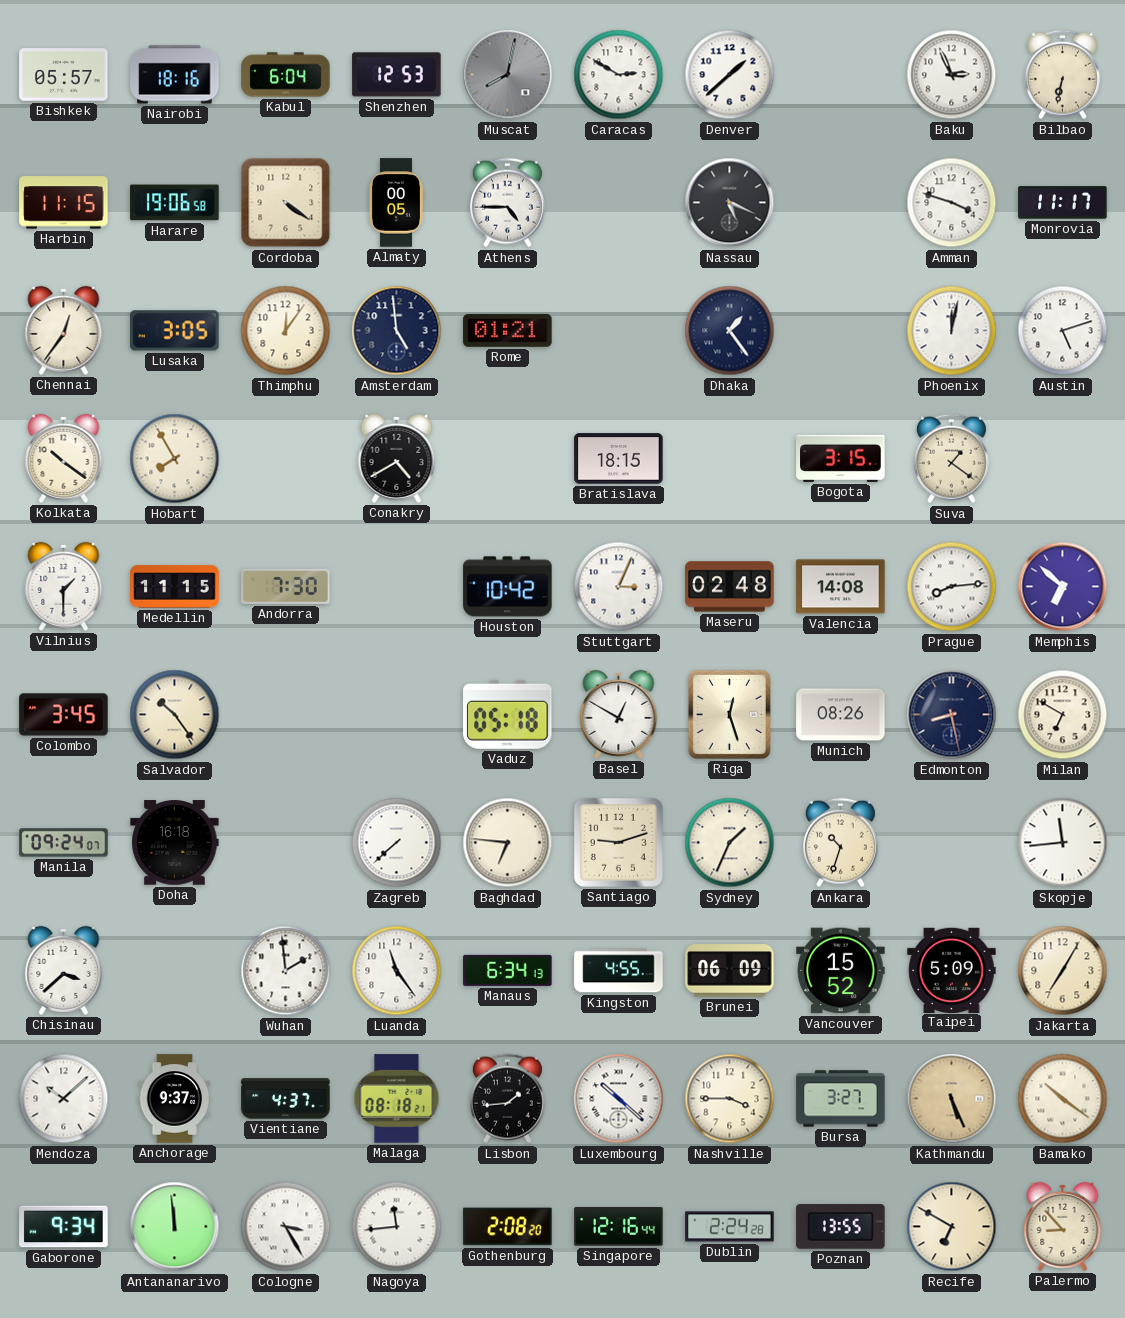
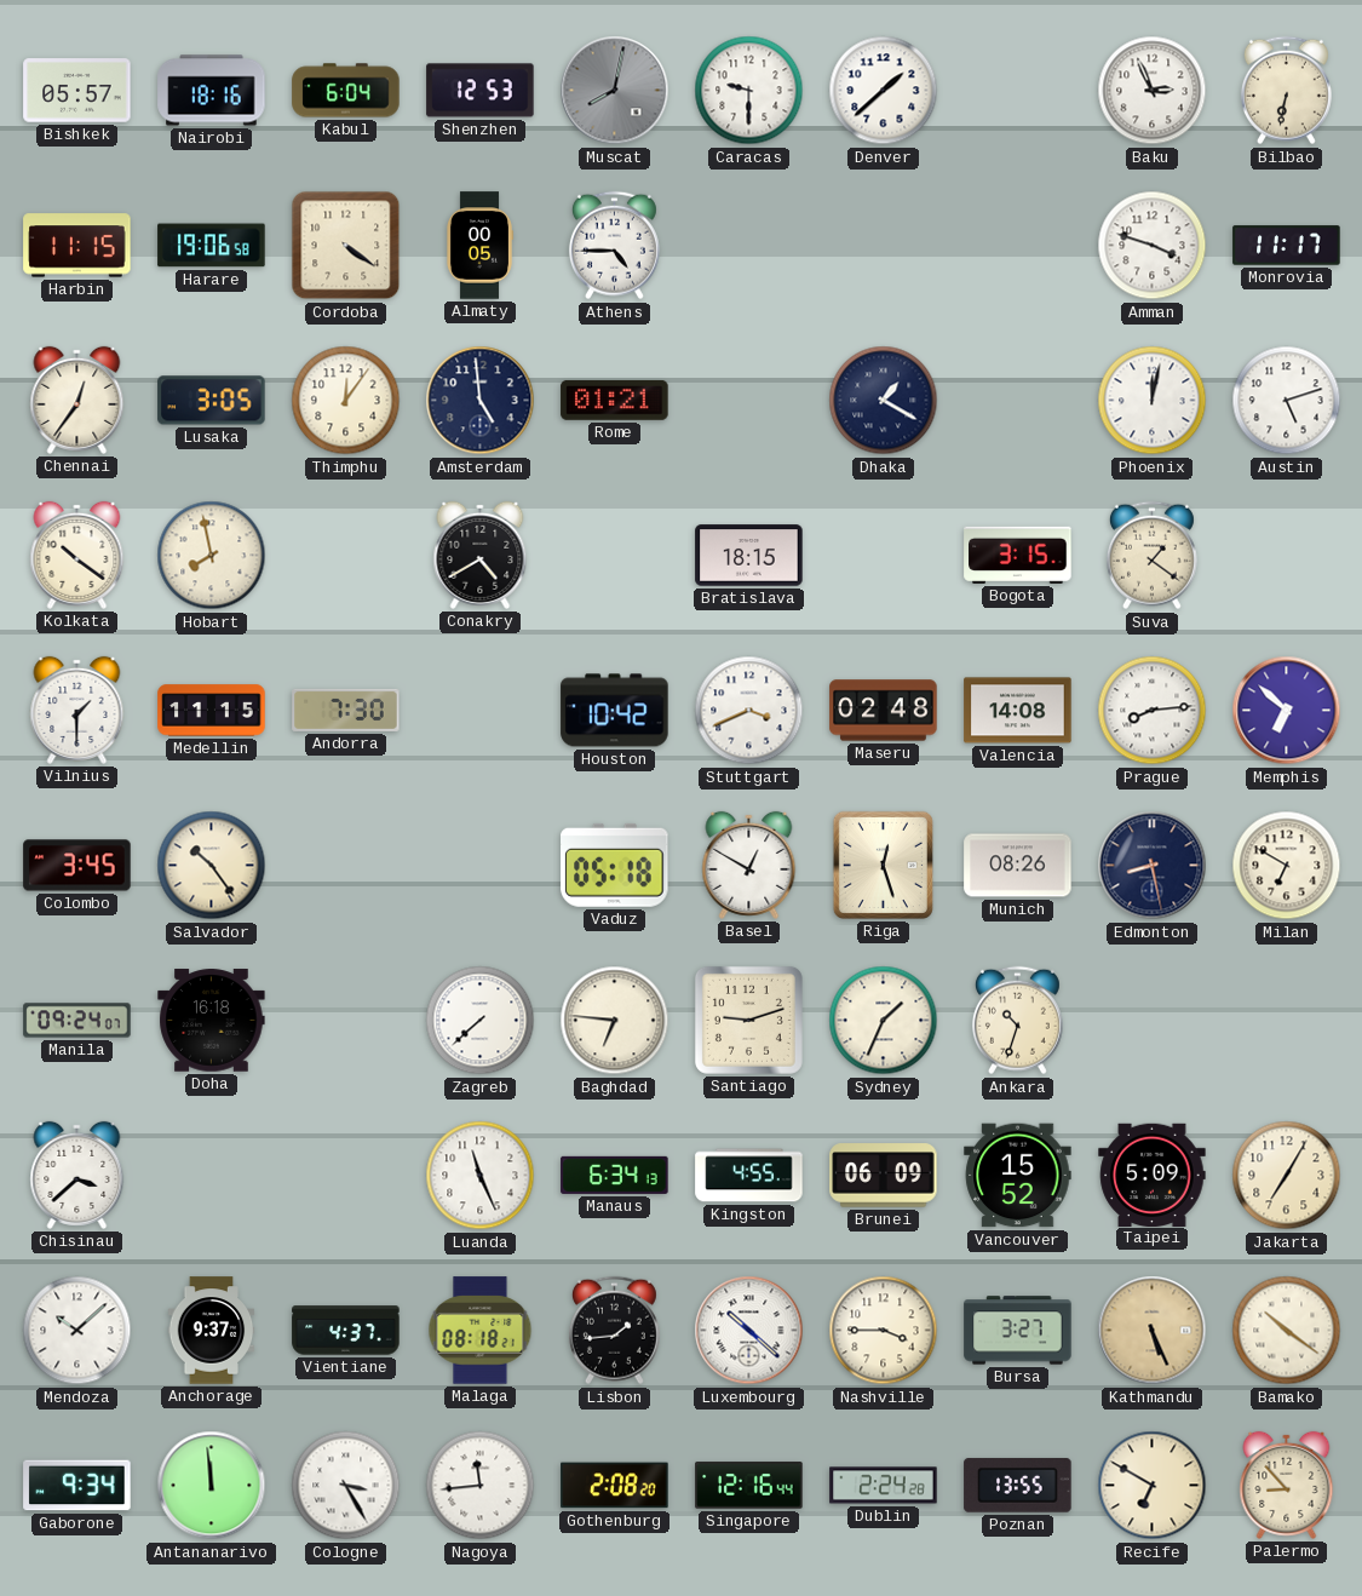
Caracas: 2:50 -> 9:30 (749, 91)
Nassau: 5:19 -> none (730, 203)
Dhaka: 1:24 -> 1:20 (884, 401)
Hobart: 7:55 -> 7:58 (212, 556)
Stuttgart: 3:04 -> 3:41 (749, 711)
Skopje: 11:44 -> none (1063, 843)
Wuhan: 1:59 -> none (286, 971)
Luanda: 11:24 -> 11:26 (481, 1176)
